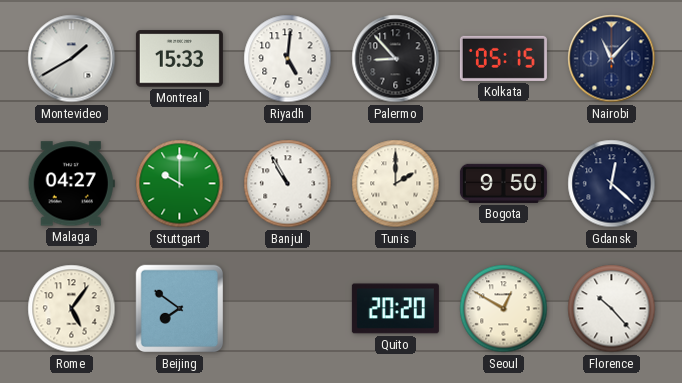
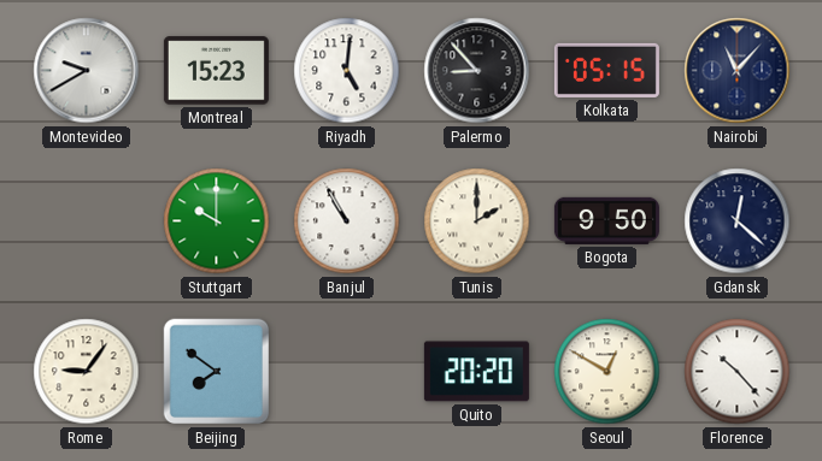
Montevideo: 1:40 -> 9:40 (87, 71)
Montreal: 15:33 -> 15:23 (216, 71)
Malaga: 04:27 -> none (71, 184)
Rome: 5:06 -> 9:06 (87, 372)
